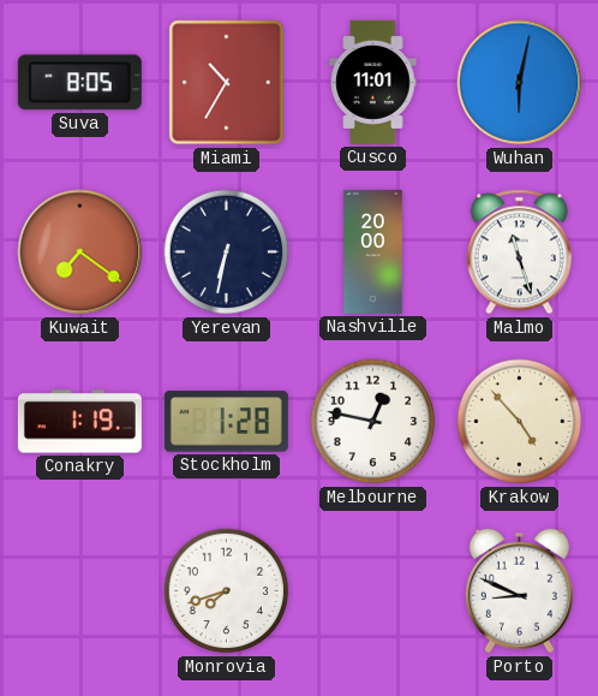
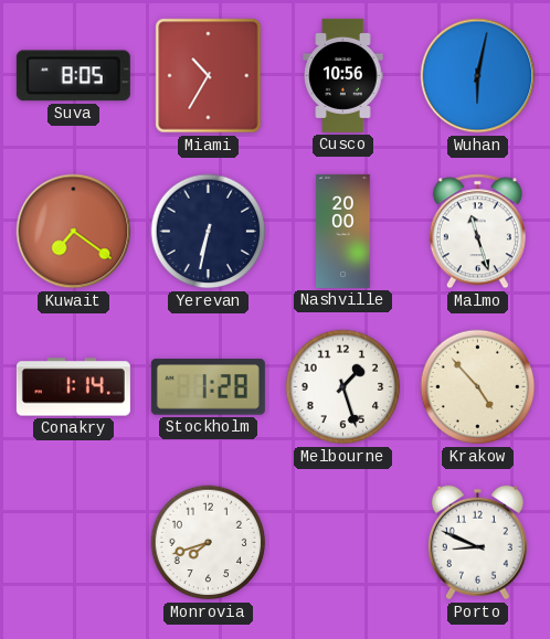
Cusco: 11:01 -> 10:56 (343, 75)
Conakry: 1:19 -> 1:14 (73, 387)
Melbourne: 12:47 -> 1:27 (343, 387)
